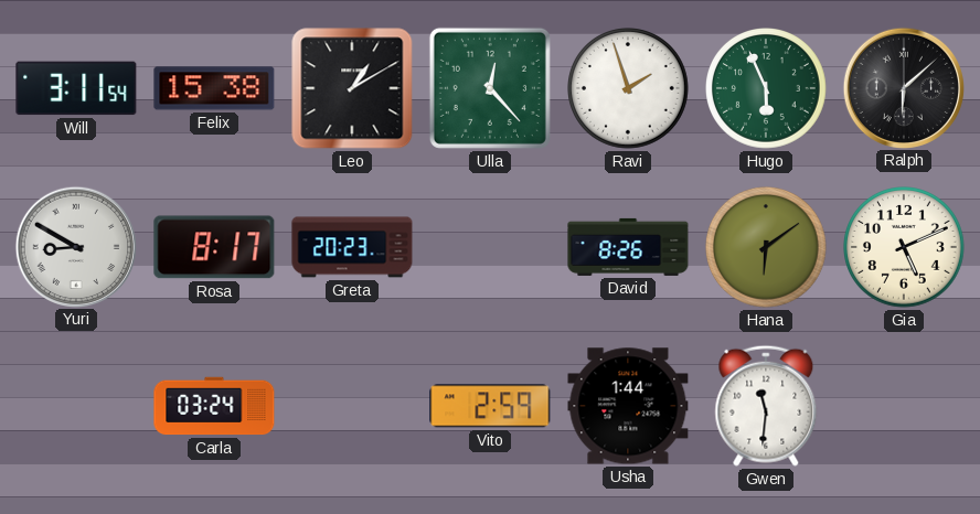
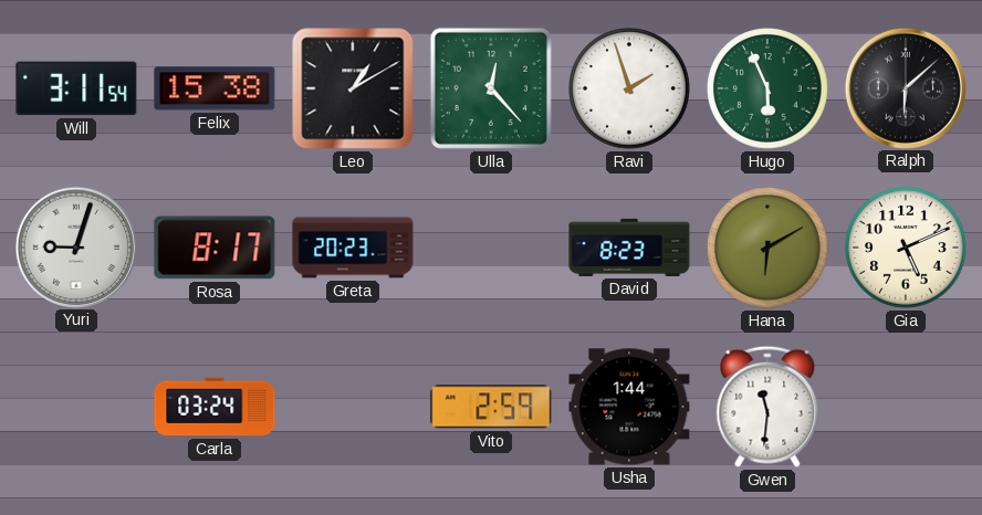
Yuri: 8:50 -> 9:03 (75, 246)
David: 8:26 -> 8:23 (629, 248)
Hana: 6:09 -> 6:10 (769, 249)
